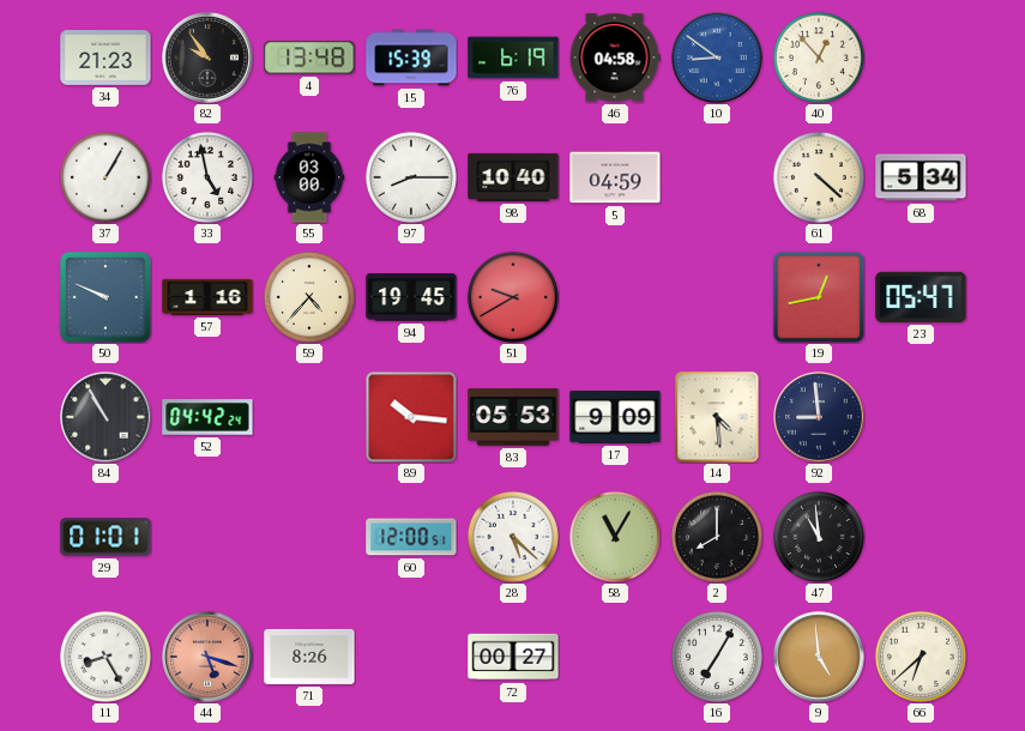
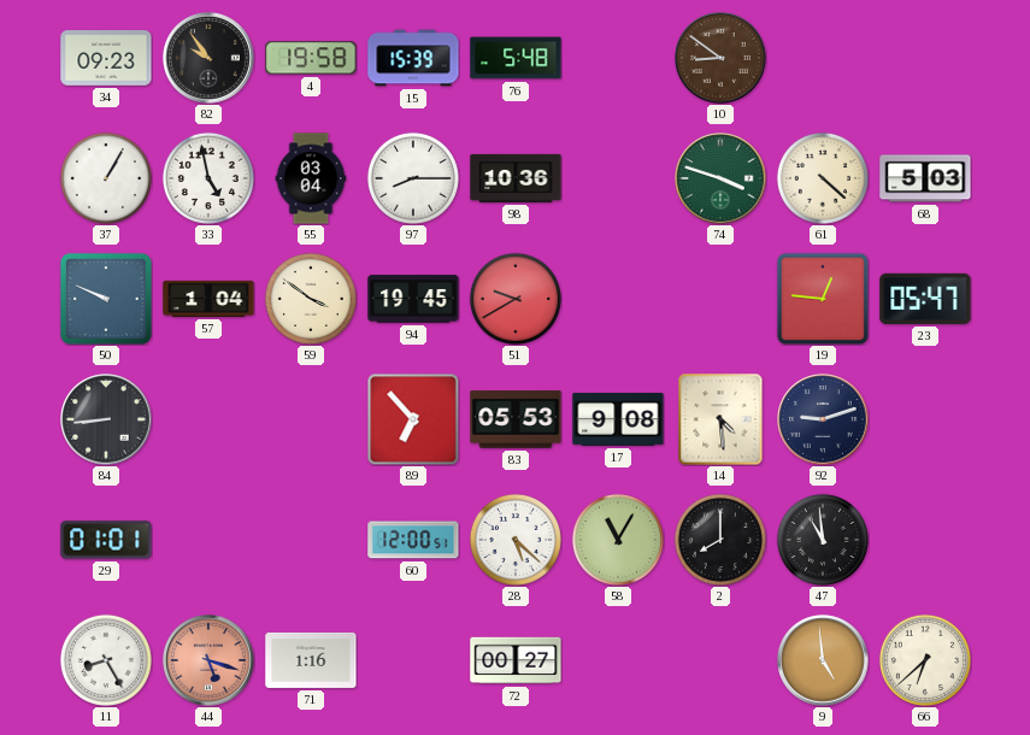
34: 21:23 -> 09:23 (106, 59)
4: 13:48 -> 19:58 (311, 58)
76: 6:19 -> 5:48 (516, 58)
46: 04:58 -> none (615, 58)
10 dial: blue -> brown (720, 58)
40: 12:53 -> none (819, 58)
55: 03:00 -> 03:04 (311, 178)
98: 10:40 -> 10:36 (516, 178)
5: 04:59 -> none (615, 177)
74: none -> 3:48 (720, 178)
68: 5:34 -> 5:03 (925, 178)
57: 1:16 -> 1:04 (208, 299)
59: 4:37 -> 3:51 (311, 299)
19: 12:43 -> 12:46 (823, 299)
84: 10:55 -> 8:44 (106, 419)
52: 04:42 -> none (207, 417)
89: 10:16 -> 6:53 (413, 419)
17: 9:09 -> 9:08 (618, 419)
92: 8:59 -> 9:12 (823, 419)
71: 8:26 -> 1:16 (311, 660)
16: 7:05 -> none (717, 657)
